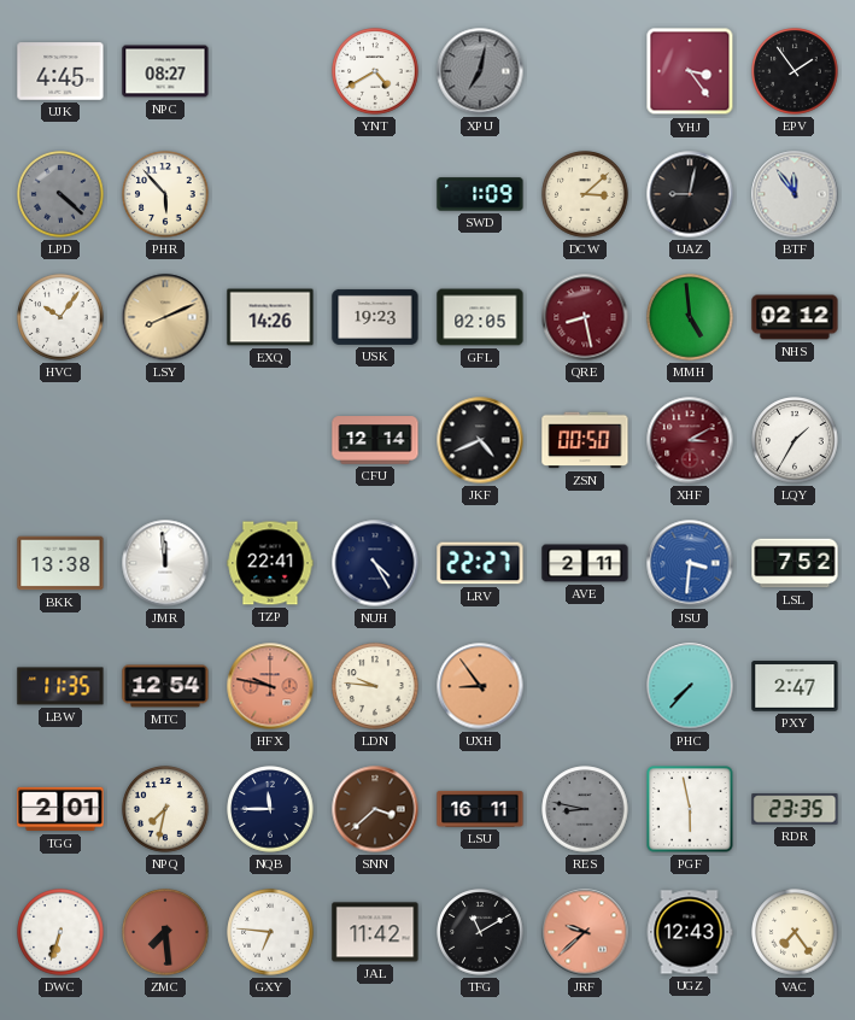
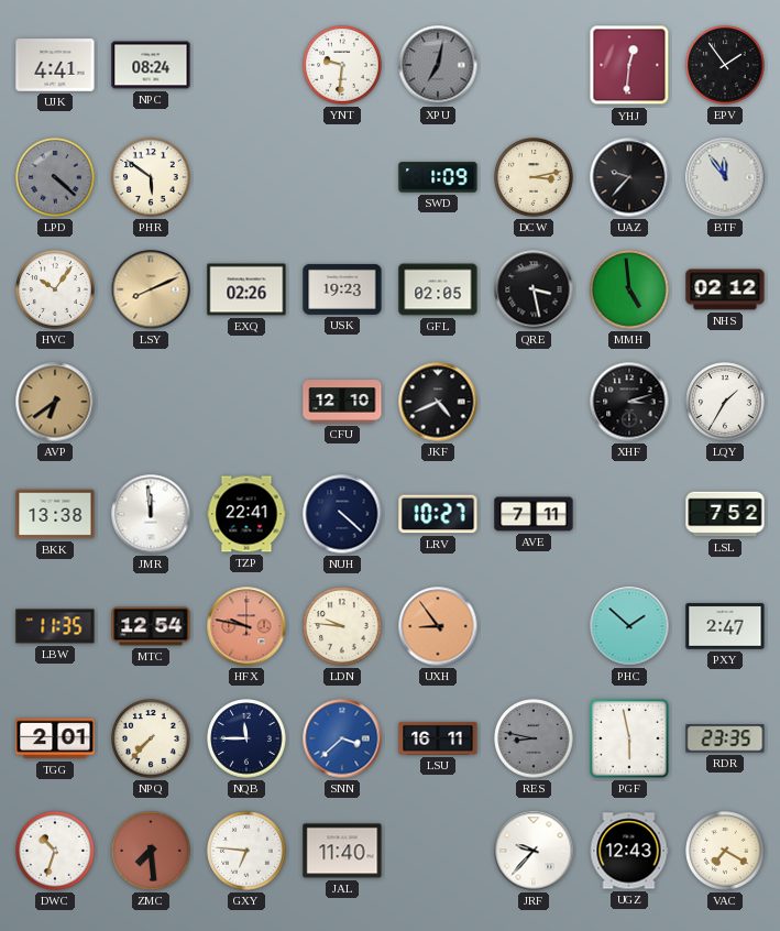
UJK: 4:45 -> 4:41 (55, 65)
NPC: 08:27 -> 08:24 (151, 65)
YNT: 4:40 -> 9:31 (342, 65)
YHJ: 3:24 -> 12:31 (629, 65)
PHR: 5:53 -> 5:51 (151, 177)
DCW: 3:08 -> 3:13 (534, 177)
UAZ: 9:02 -> 9:37 (629, 177)
EXQ: 14:26 -> 02:26 (246, 289)
QRE: 8:28 -> 3:28 (534, 289)
QRE dial: burgundy -> black (534, 289)
AVP: none -> 6:39 (55, 402)
CFU: 12:14 -> 12:10 (342, 402)
ZSN: 00:50 -> none (585, 440)
XHF: 3:10 -> 3:12 (629, 402)
XHF dial: burgundy -> black (629, 402)
NUH: 4:25 -> 4:22 (342, 514)
LRV: 22:27 -> 10:27 (438, 514)
AVE: 2:11 -> 7:11 (534, 514)
JSU: 3:31 -> none (690, 563)
PHC: 7:37 -> 1:52 (629, 626)
NPQ: 7:32 -> 7:37 (151, 738)
SNN dial: brown -> blue (342, 738)
DWC: 6:33 -> 10:33 (55, 851)
JAL: 11:42 -> 11:40 (342, 851)
TFG: 11:10 -> none (480, 932)
JRF: 9:38 -> 9:37 (534, 851)
JRF dial: salmon -> white (534, 851)
VAC: 7:24 -> 7:20 (725, 851)
